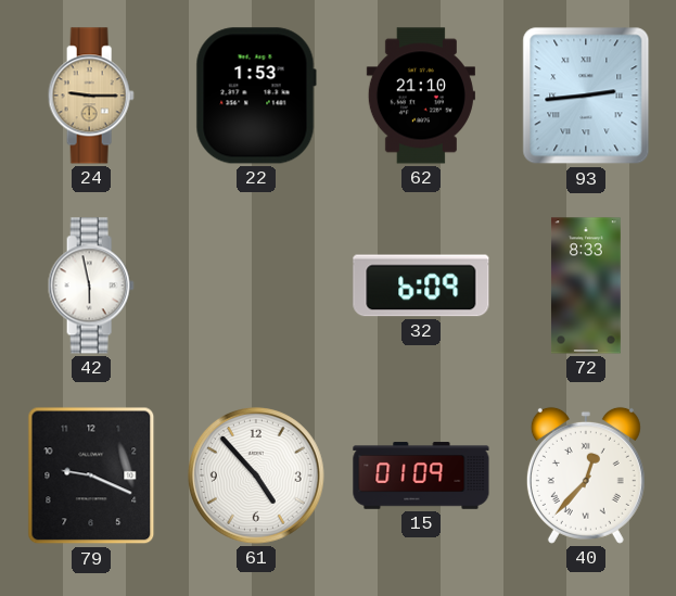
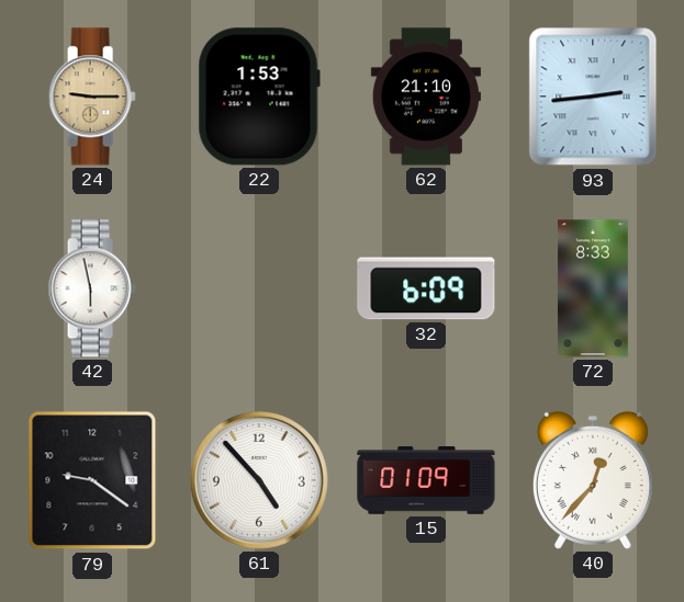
79: 9:19 -> 9:21 (92, 480)
